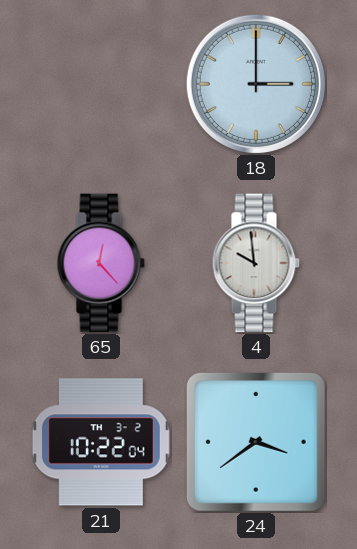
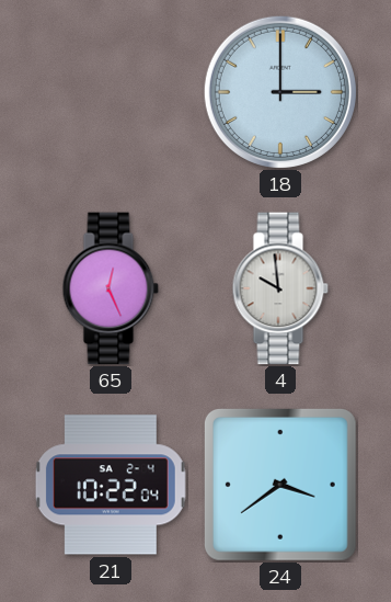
65: 12:23 -> 12:26 (111, 288)
21 date: TH 3-2 -> SA 2-4 (111, 485)
